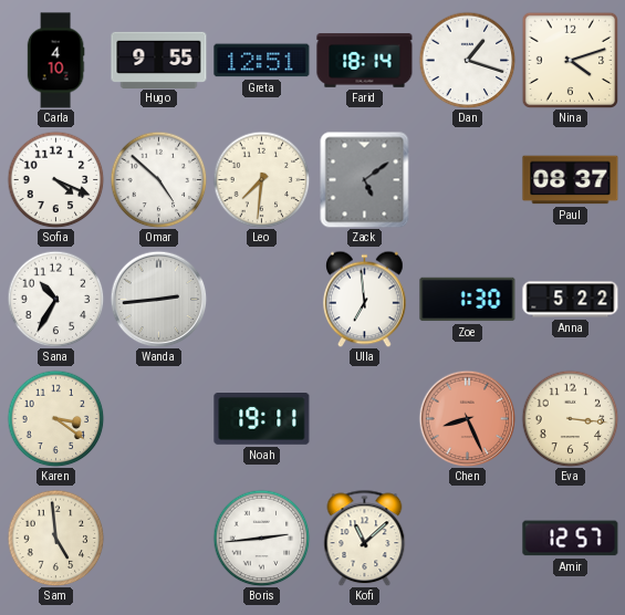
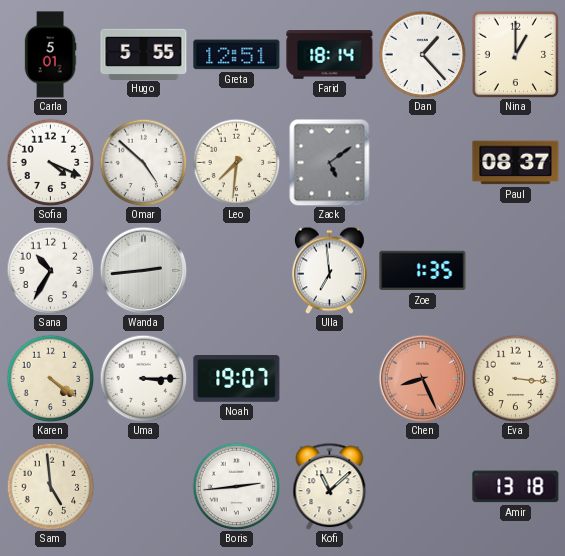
Carla: 4:10 -> 5:01 (50, 55)
Hugo: 9:55 -> 5:55 (144, 54)
Dan: 1:18 -> 1:23 (422, 54)
Nina: 4:12 -> 1:00 (515, 54)
Zoe: 1:30 -> 1:35 (423, 271)
Anna: 5:22 -> none (571, 300)
Karen: 3:21 -> 4:21 (50, 378)
Uma: none -> 3:15 (143, 378)
Noah: 19:11 -> 19:07 (237, 379)
Amir: 12:57 -> 13:18 (516, 487)
